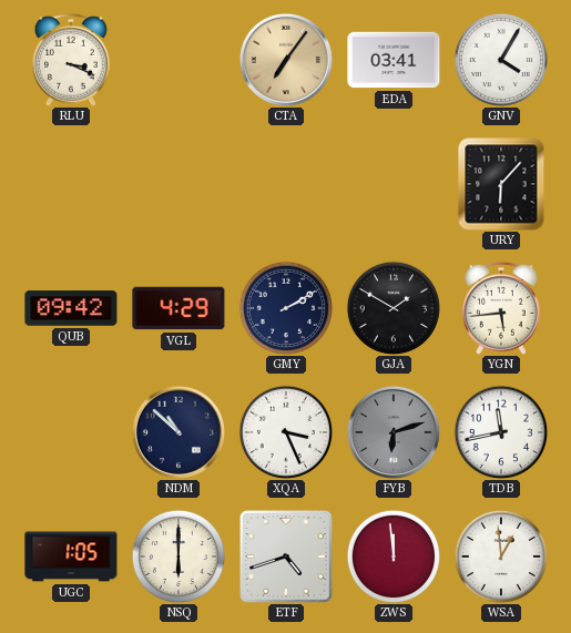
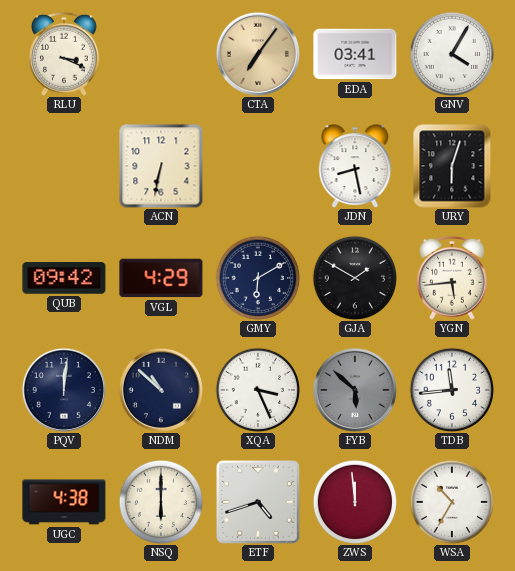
ACN: none -> 6:32 (161, 166)
JDN: none -> 8:28 (355, 166)
URY: 6:07 -> 6:03 (452, 166)
GMY: 2:10 -> 6:10 (257, 277)
PQV: none -> 12:01 (64, 390)
FYB: 6:12 -> 5:52 (355, 390)
TDB: 11:43 -> 11:44 (451, 389)
UGC: 1:05 -> 4:38 (64, 502)
WSA: 12:59 -> 10:35 (451, 501)
